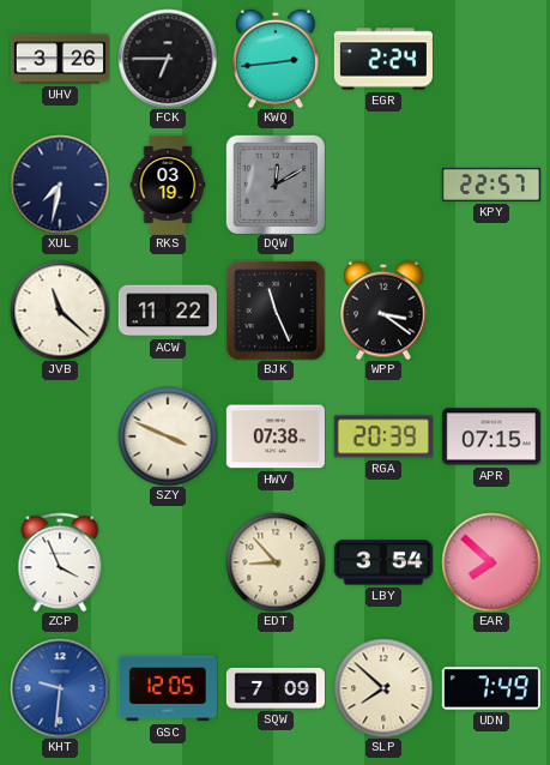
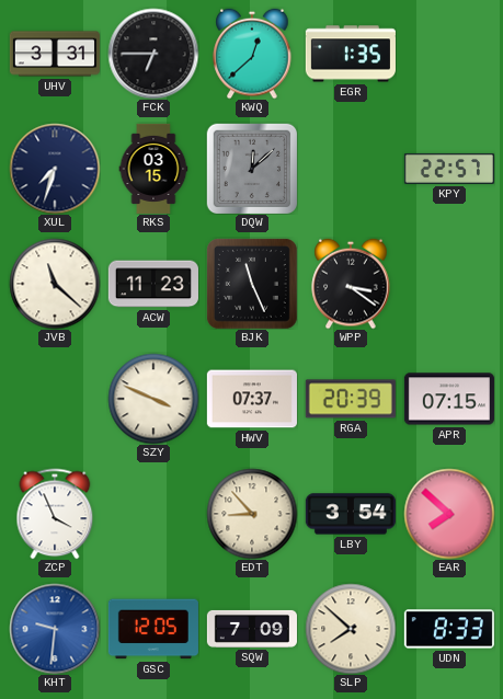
UHV: 3:26 -> 3:31 (55, 54)
KWQ: 2:44 -> 12:38 (252, 54)
EGR: 2:24 -> 1:35 (351, 54)
XUL: 7:32 -> 7:33 (55, 169)
RKS: 03:19 -> 03:15 (153, 169)
DQW: 12:10 -> 12:08 (252, 169)
ACW: 11:22 -> 11:23 (153, 284)
HWV: 07:38 -> 07:37 (252, 399)
UDN: 7:49 -> 8:33 (449, 629)
